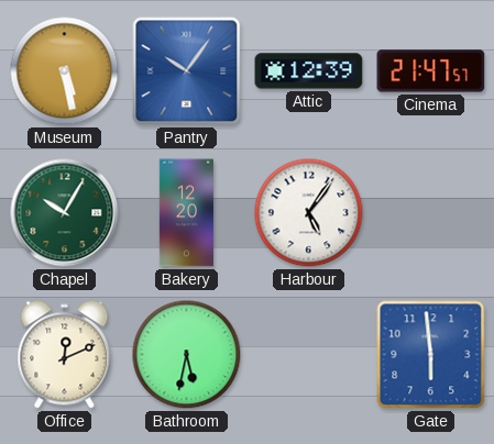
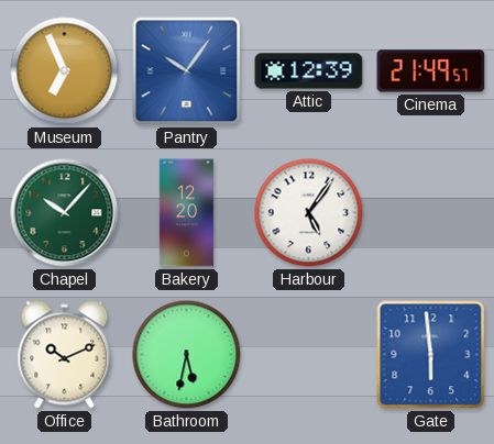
Museum: 5:28 -> 6:56 (65, 71)
Cinema: 21:47 -> 21:49 (431, 71)
Chapel: 10:05 -> 10:07 (65, 213)
Office: 12:11 -> 10:11 (65, 355)
